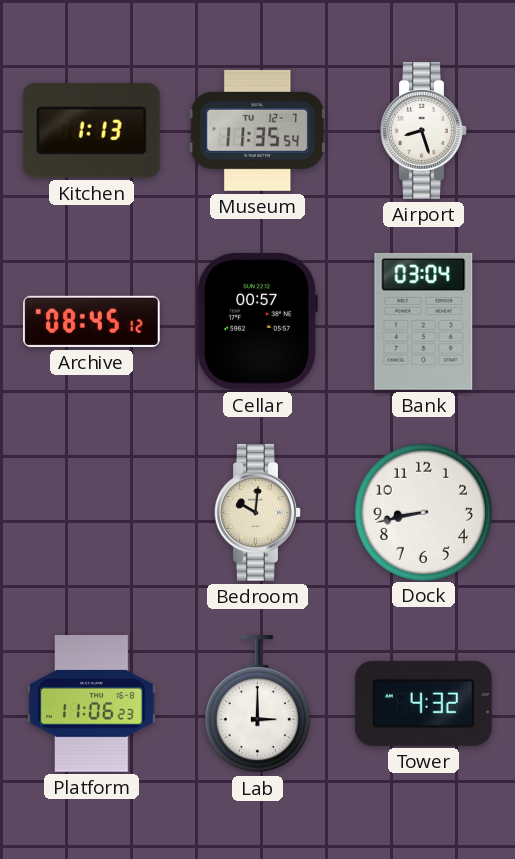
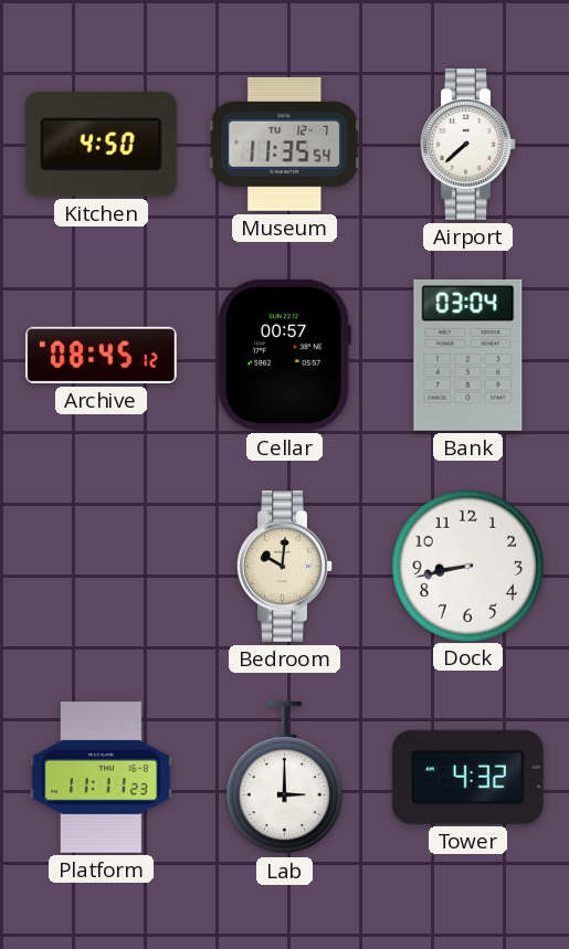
Kitchen: 1:13 -> 4:50 (101, 145)
Airport: 8:27 -> 7:38 (468, 144)
Platform: 11:06 -> 11:11 (102, 778)
